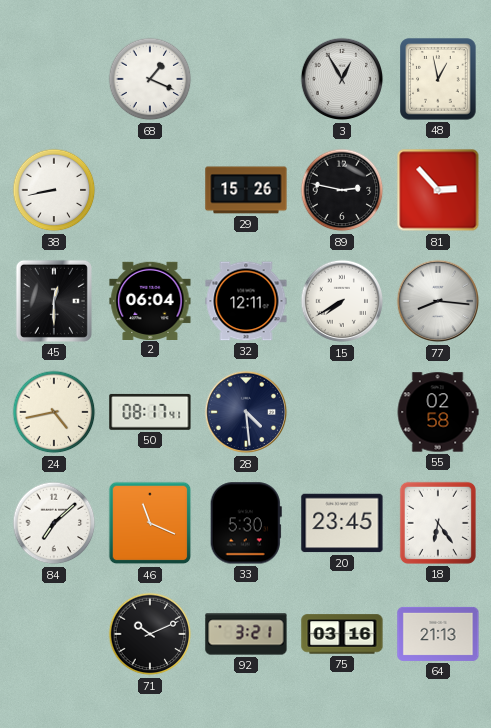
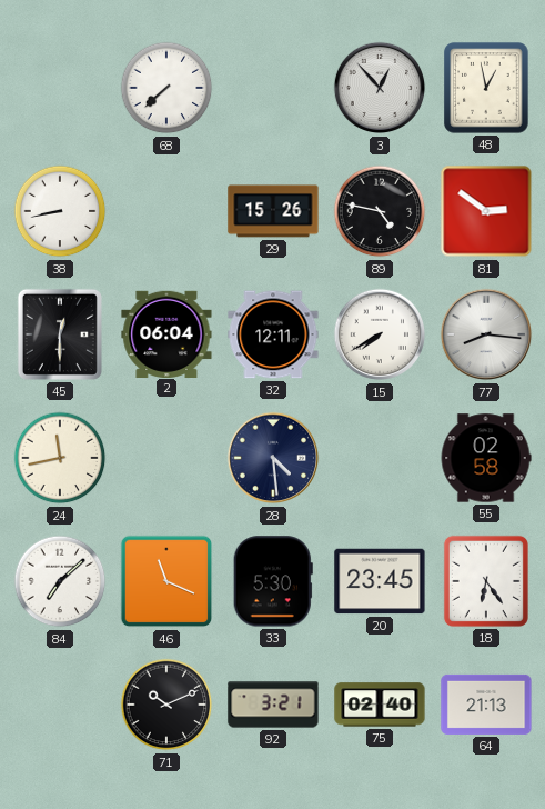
68: 1:19 -> 7:38 (166, 88)
3: 12:55 -> 12:53 (380, 88)
89: 2:47 -> 4:47 (380, 211)
81: 2:53 -> 2:51 (486, 211)
24: 4:43 -> 11:43 (60, 458)
50: 08:17 -> none (150, 412)
75: 03:16 -> 02:40 (380, 705)
